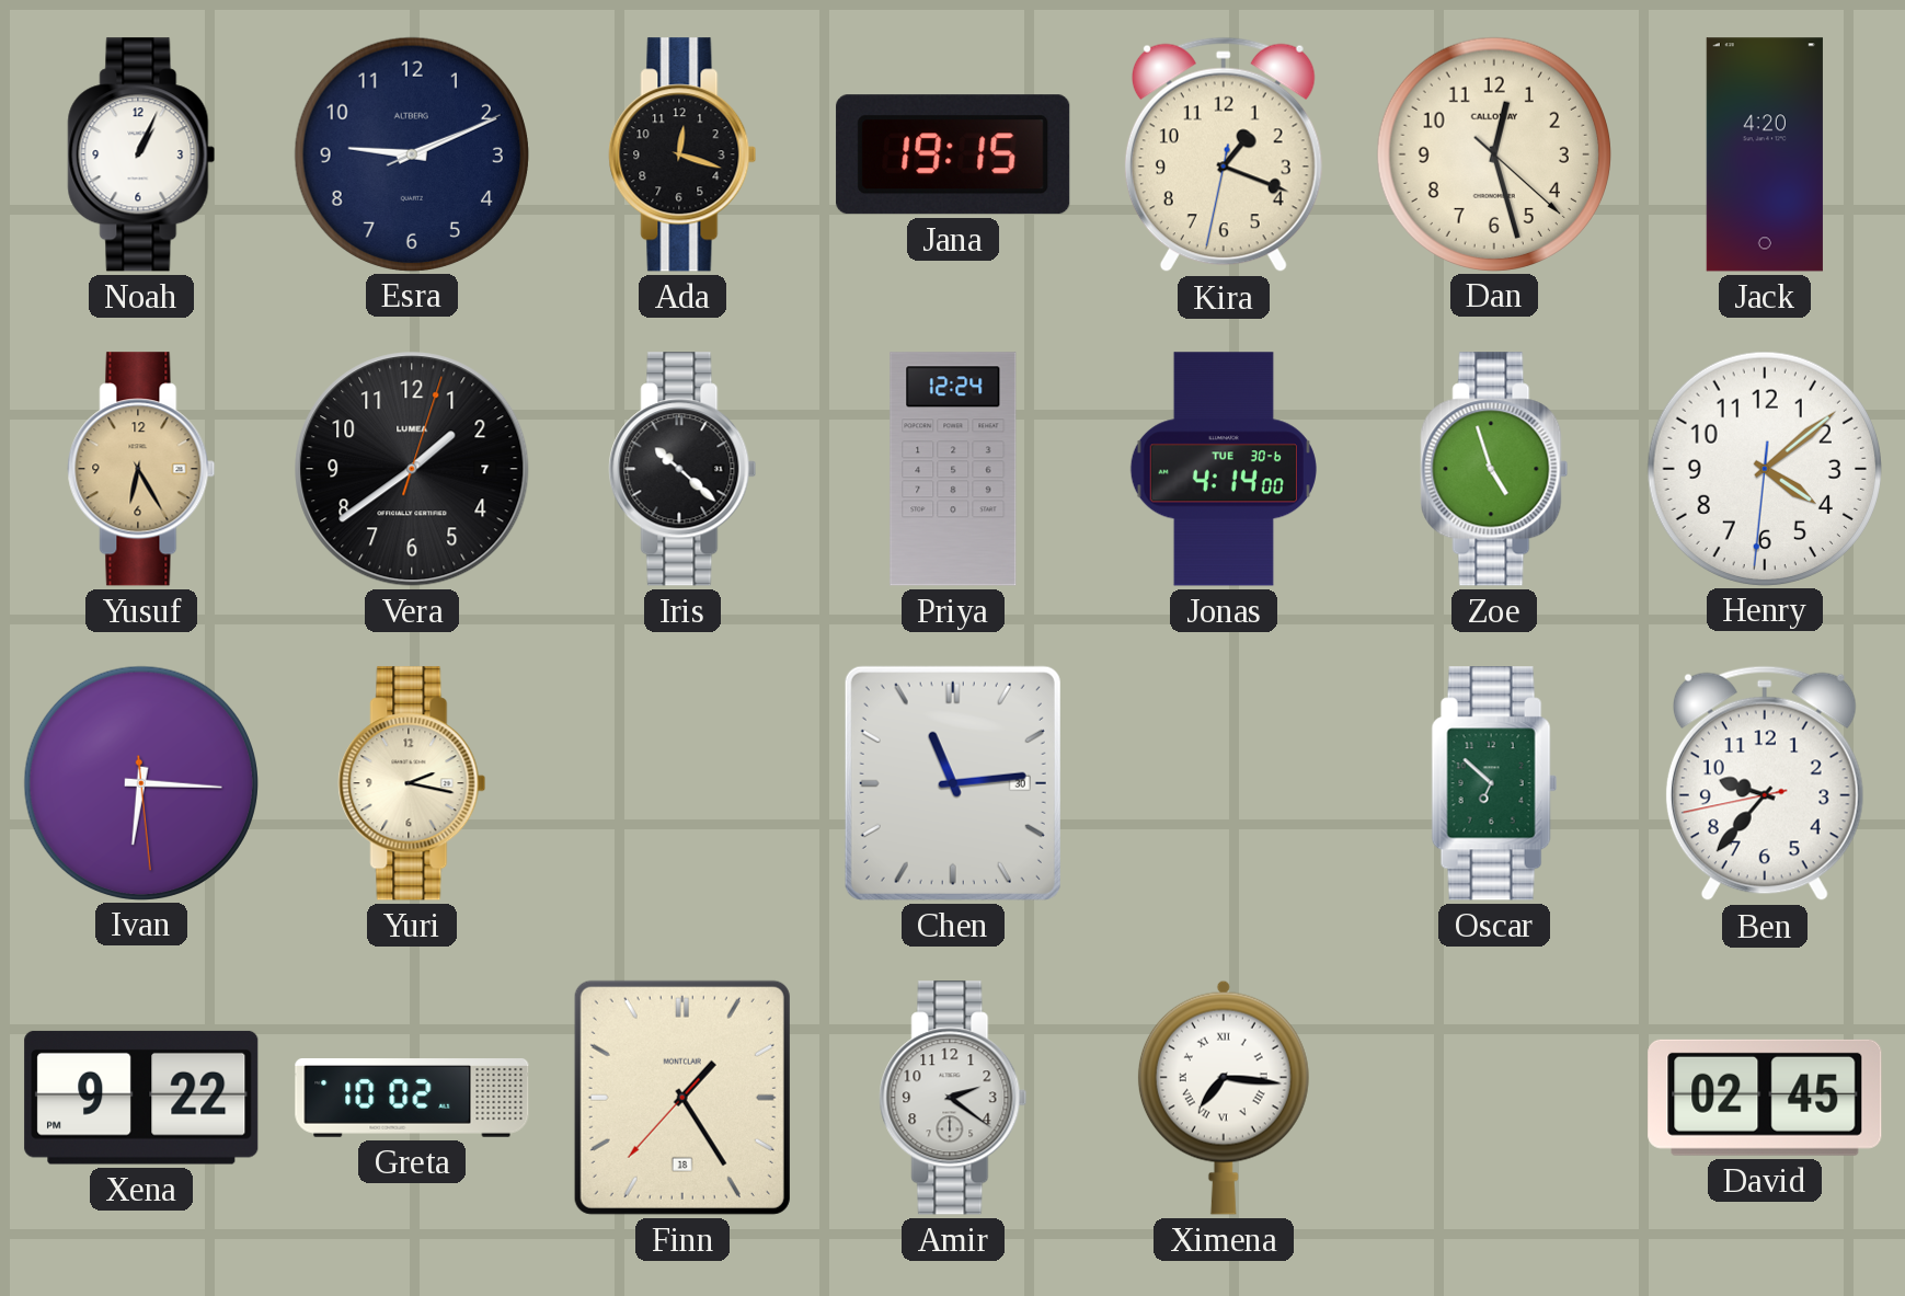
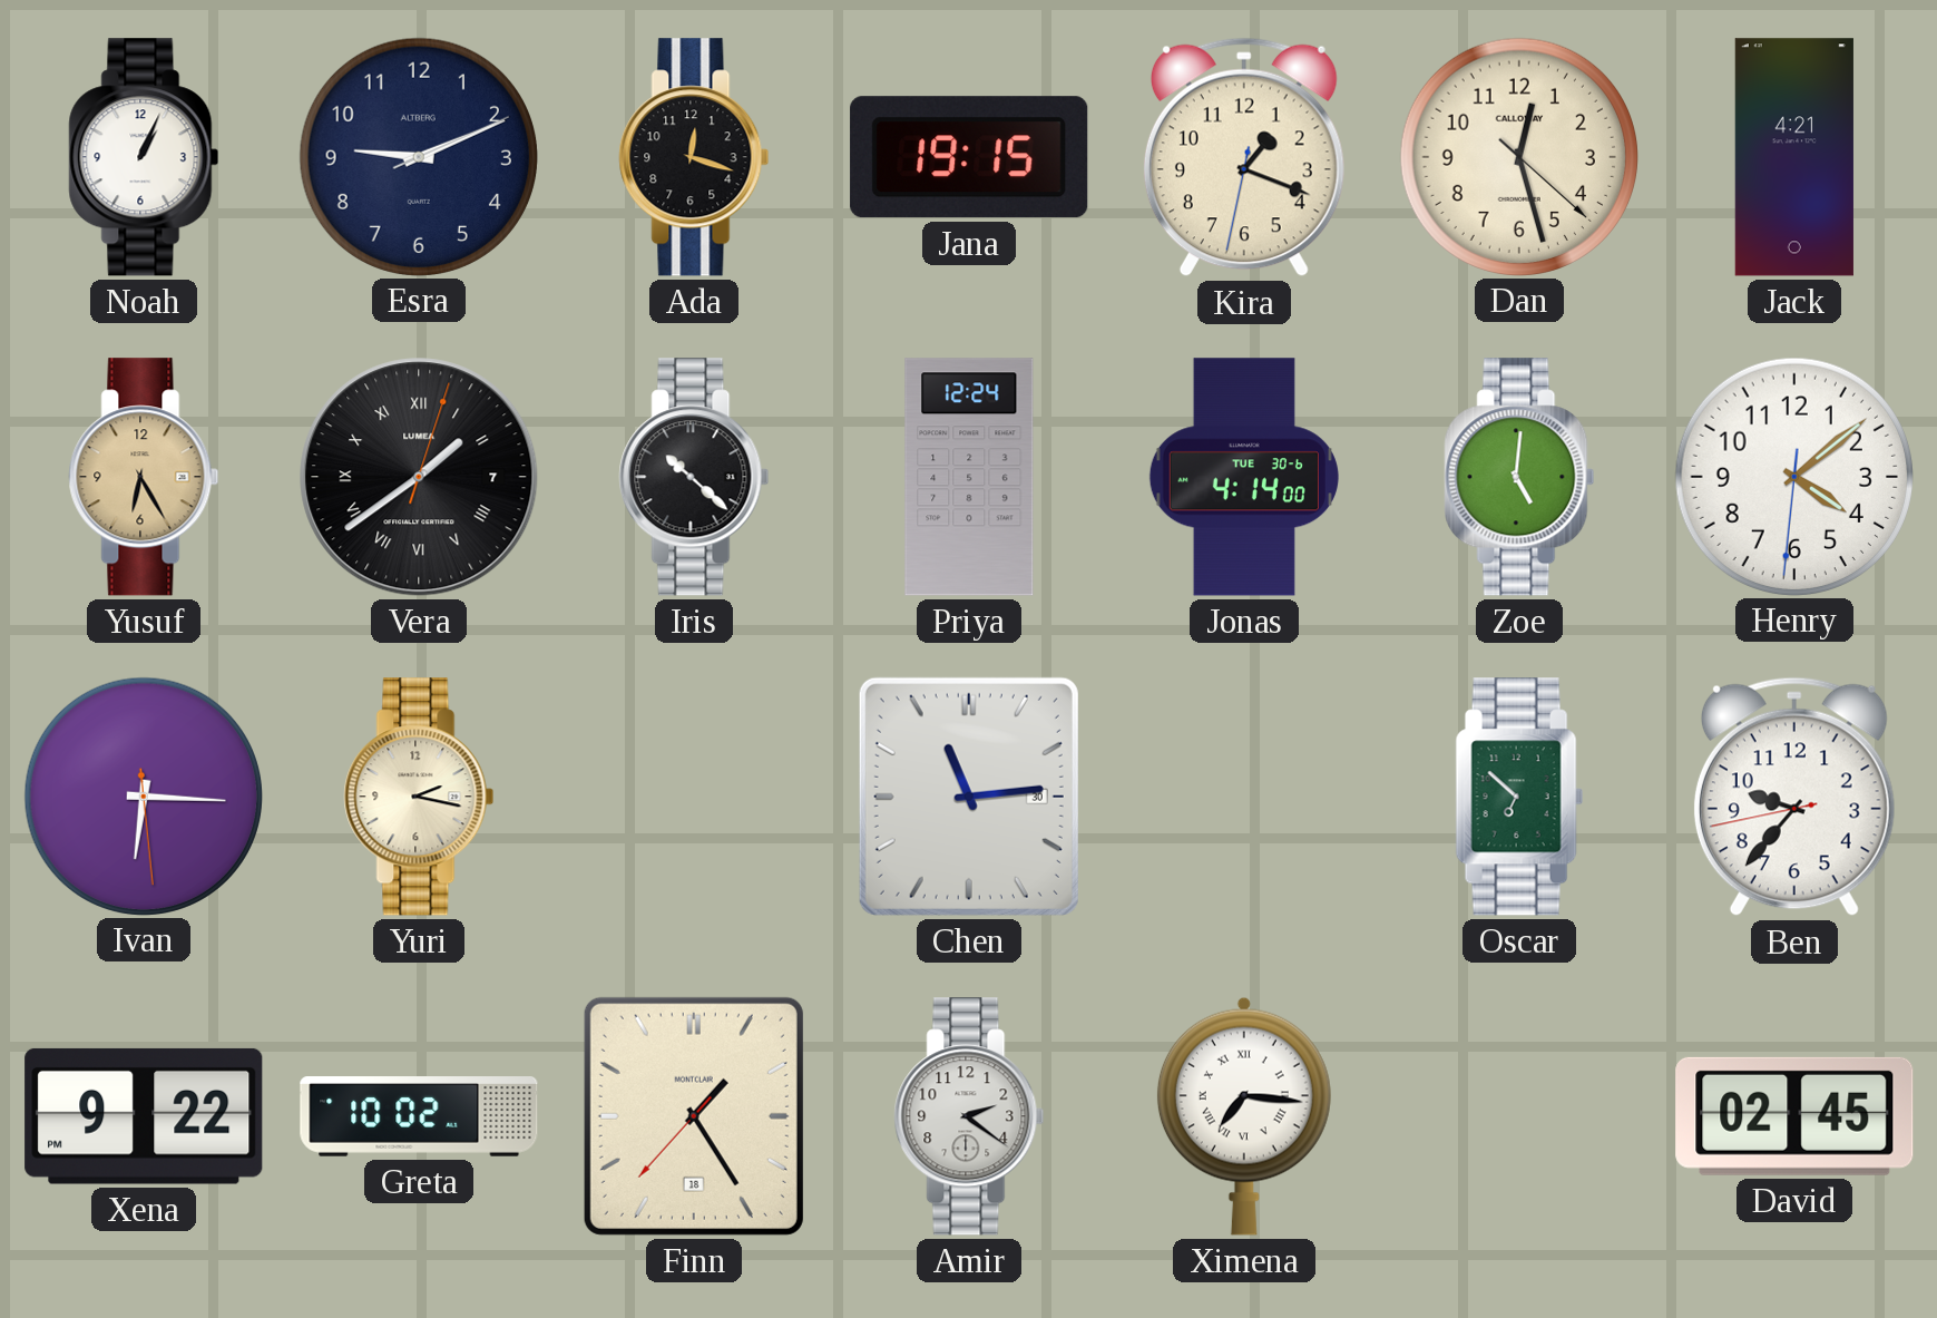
Jack: 4:20 -> 4:21 (1794, 157)
Vera numerals: Arabic -> Roman (419, 477)
Zoe: 4:57 -> 5:01 (1519, 477)
